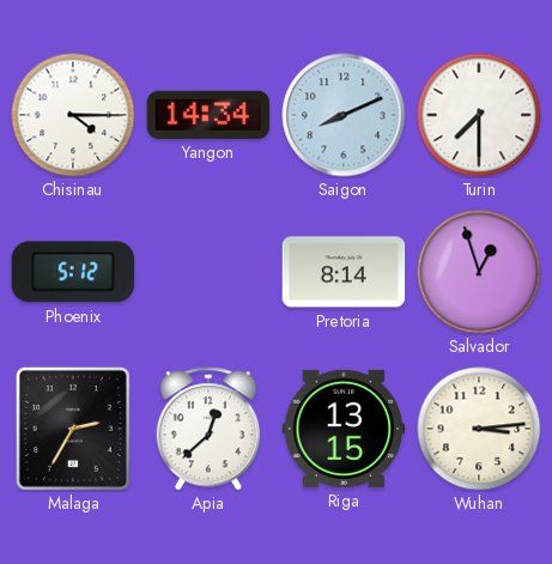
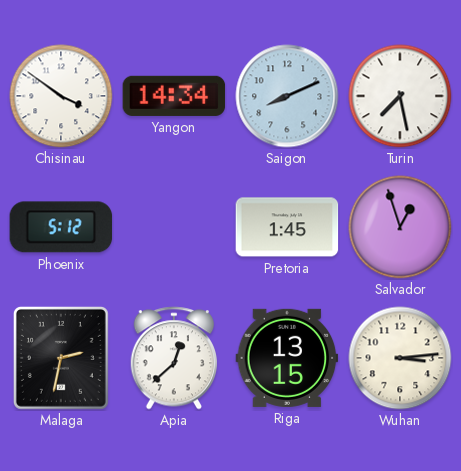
Chisinau: 4:15 -> 3:51 (61, 96)
Turin: 7:30 -> 7:28 (400, 96)
Pretoria: 8:14 -> 1:45 (287, 227)
Malaga: 2:35 -> 2:32 (61, 358)
